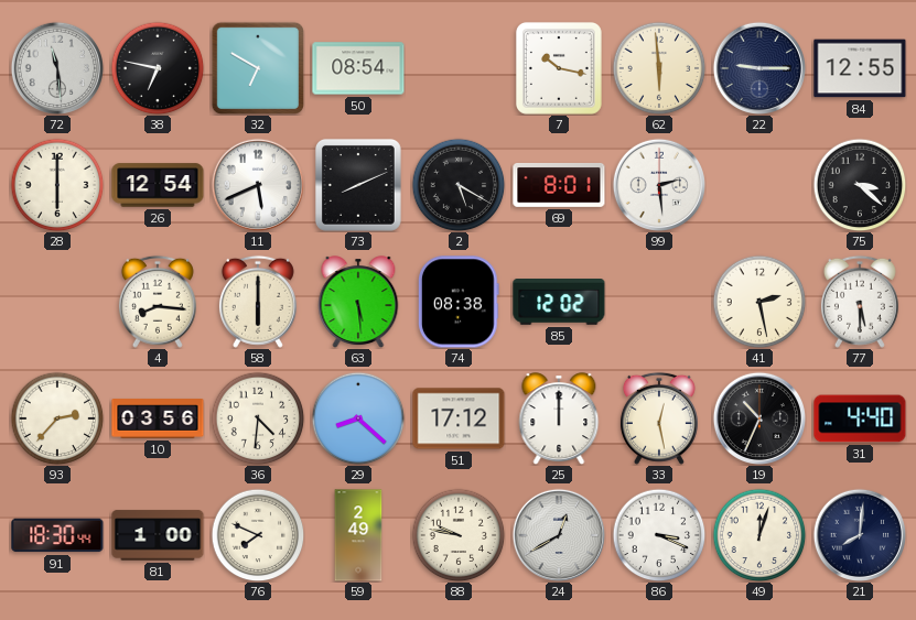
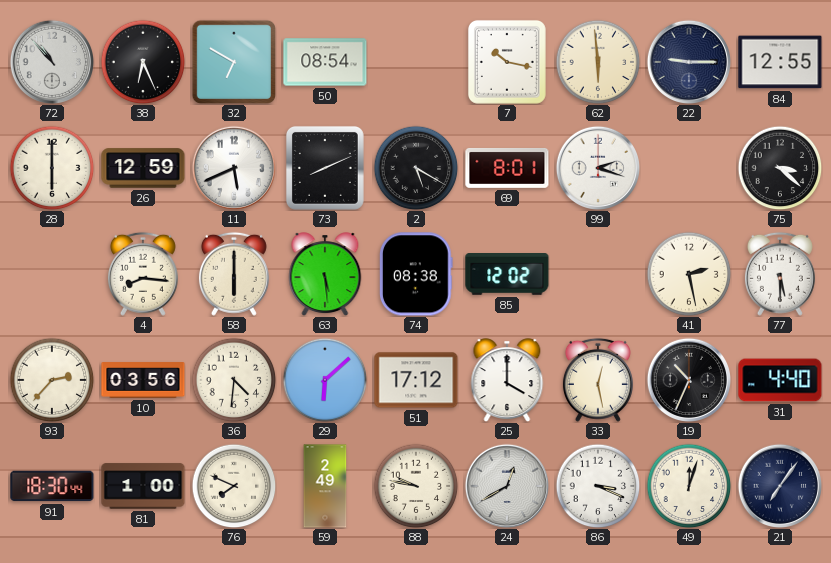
72: 11:29 -> 10:53 (51, 61)
38: 6:47 -> 6:26 (143, 62)
26: 12:54 -> 12:59 (143, 168)
99: 2:29 -> 2:18 (597, 167)
29: 8:22 -> 6:08 (325, 380)
25: 12:00 -> 4:00 (507, 380)
21: 8:01 -> 7:06 (779, 485)
